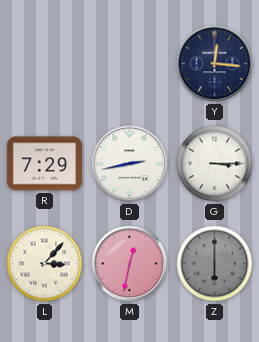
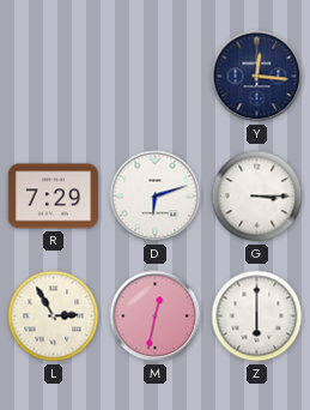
D: 2:43 -> 6:12 (156, 197)
L: 3:07 -> 2:55 (54, 316)
Z dial: grey -> white (257, 316)
